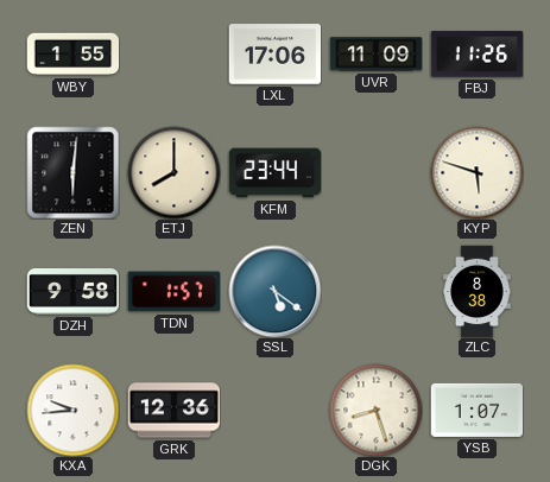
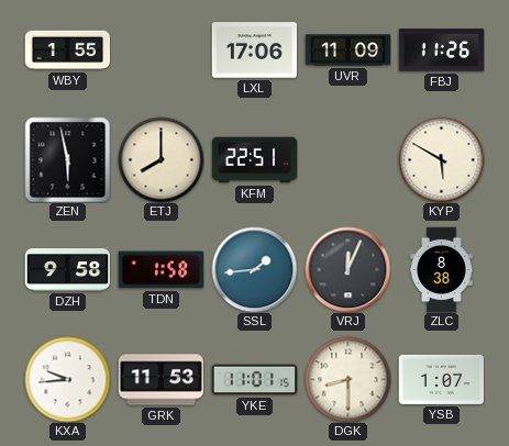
ZEN: 6:01 -> 5:58 (67, 159)
KFM: 23:44 -> 22:51 (254, 160)
KYP: 5:48 -> 5:50 (441, 159)
TDN: 1:57 -> 1:58 (161, 270)
SSL: 5:21 -> 1:44 (254, 269)
VRJ: none -> 12:04 (347, 269)
GRK: 12:36 -> 11:53 (161, 380)
YKE: none -> 11:01 (254, 380)
DGK: 8:27 -> 8:30 (347, 379)
